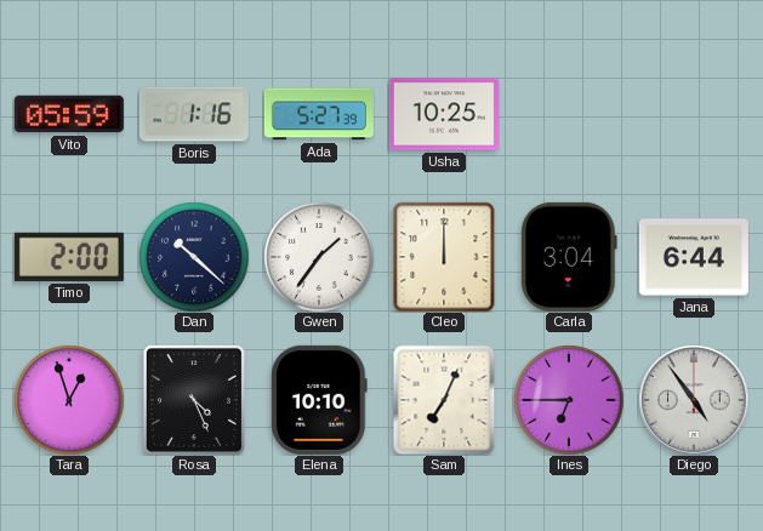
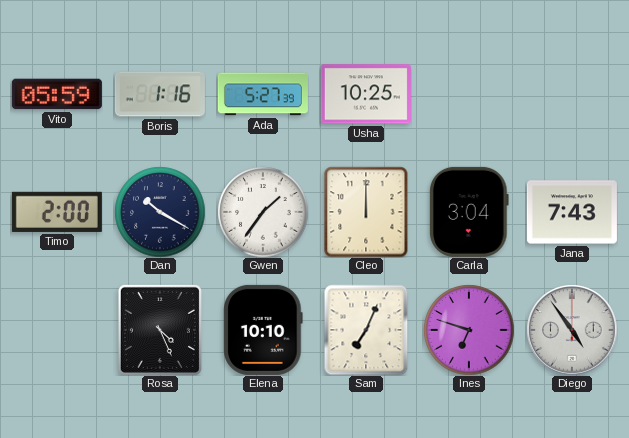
Dan: 10:22 -> 10:20 (160, 212)
Jana: 6:44 -> 7:43 (572, 212)
Tara: 12:57 -> none (69, 400)
Ines: 6:45 -> 6:48 (469, 330)
